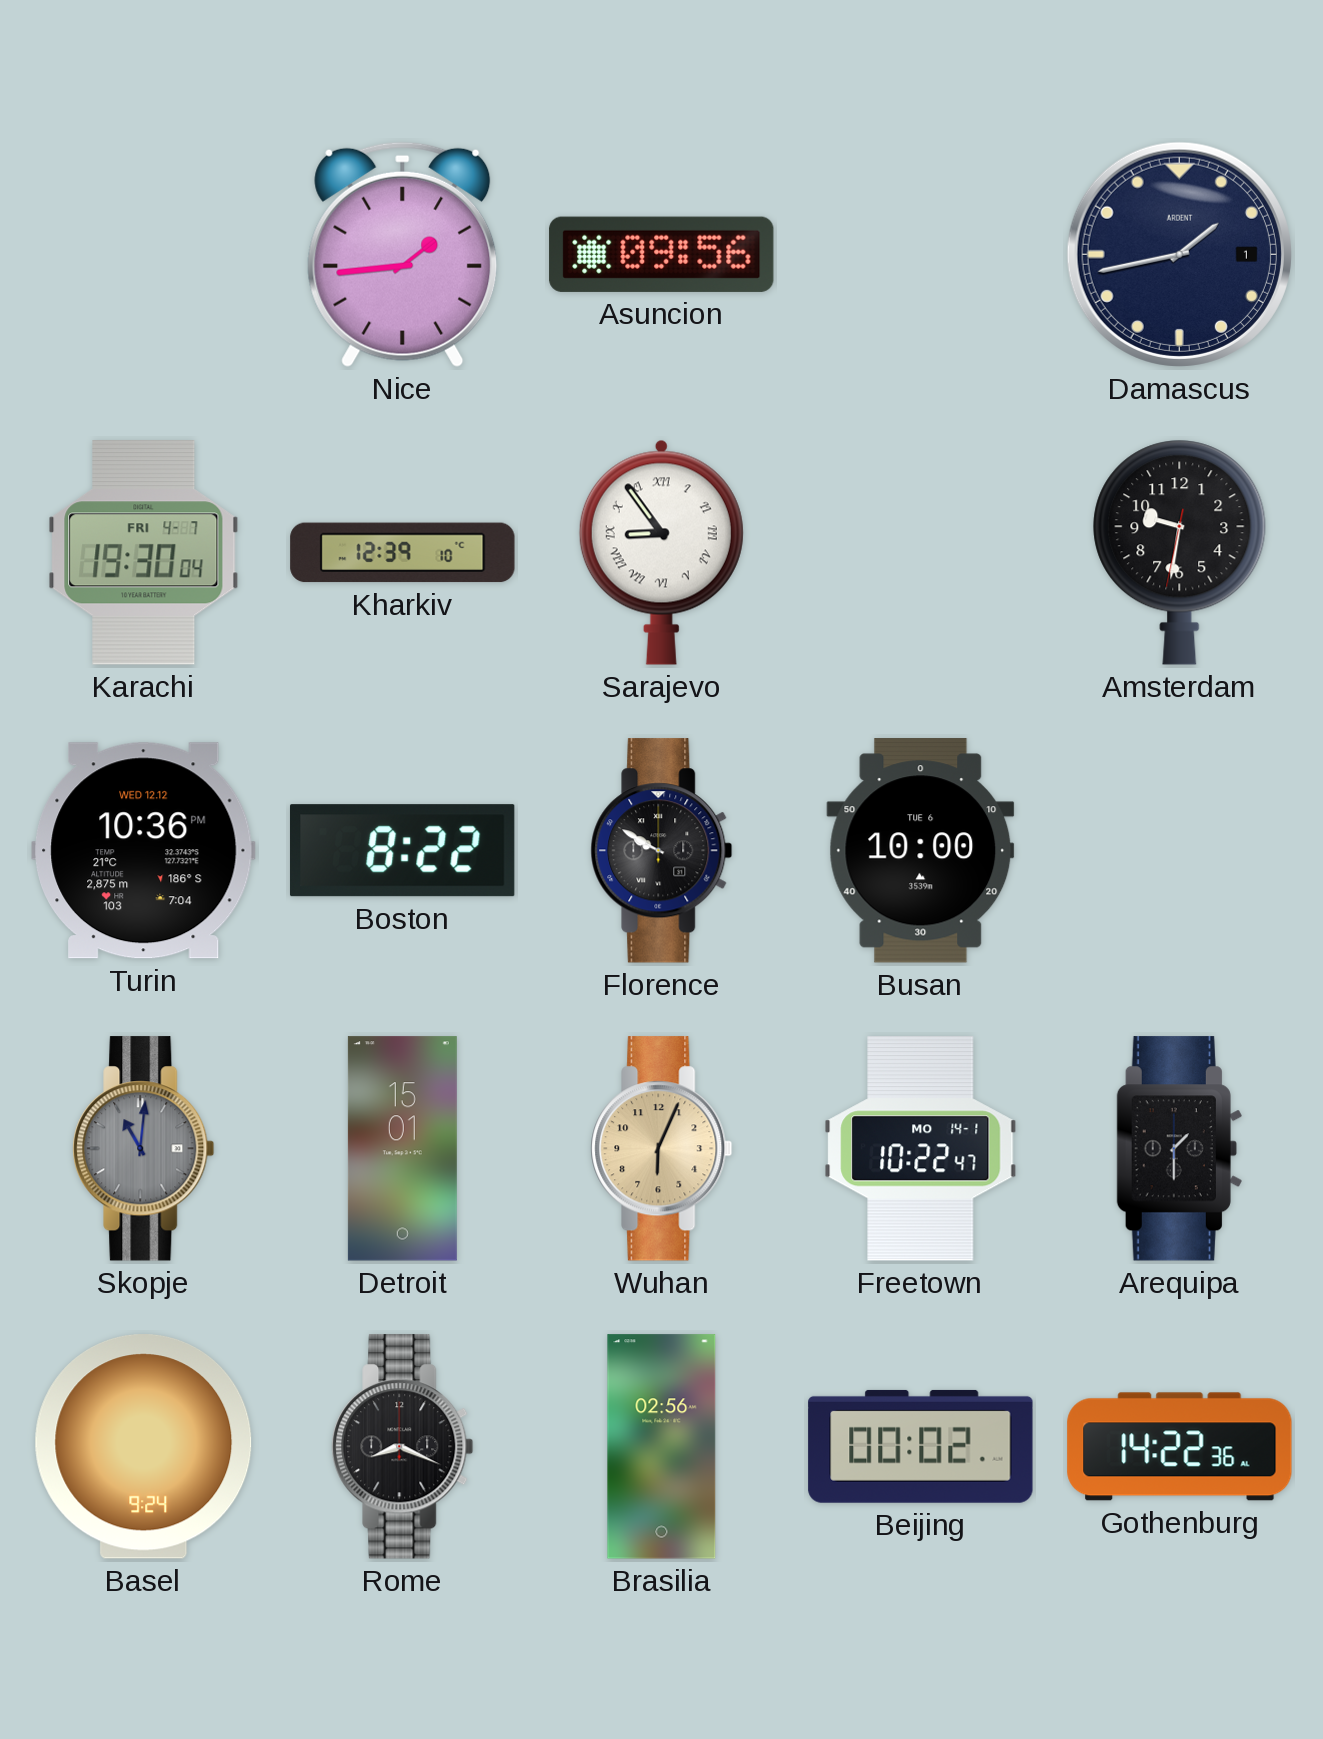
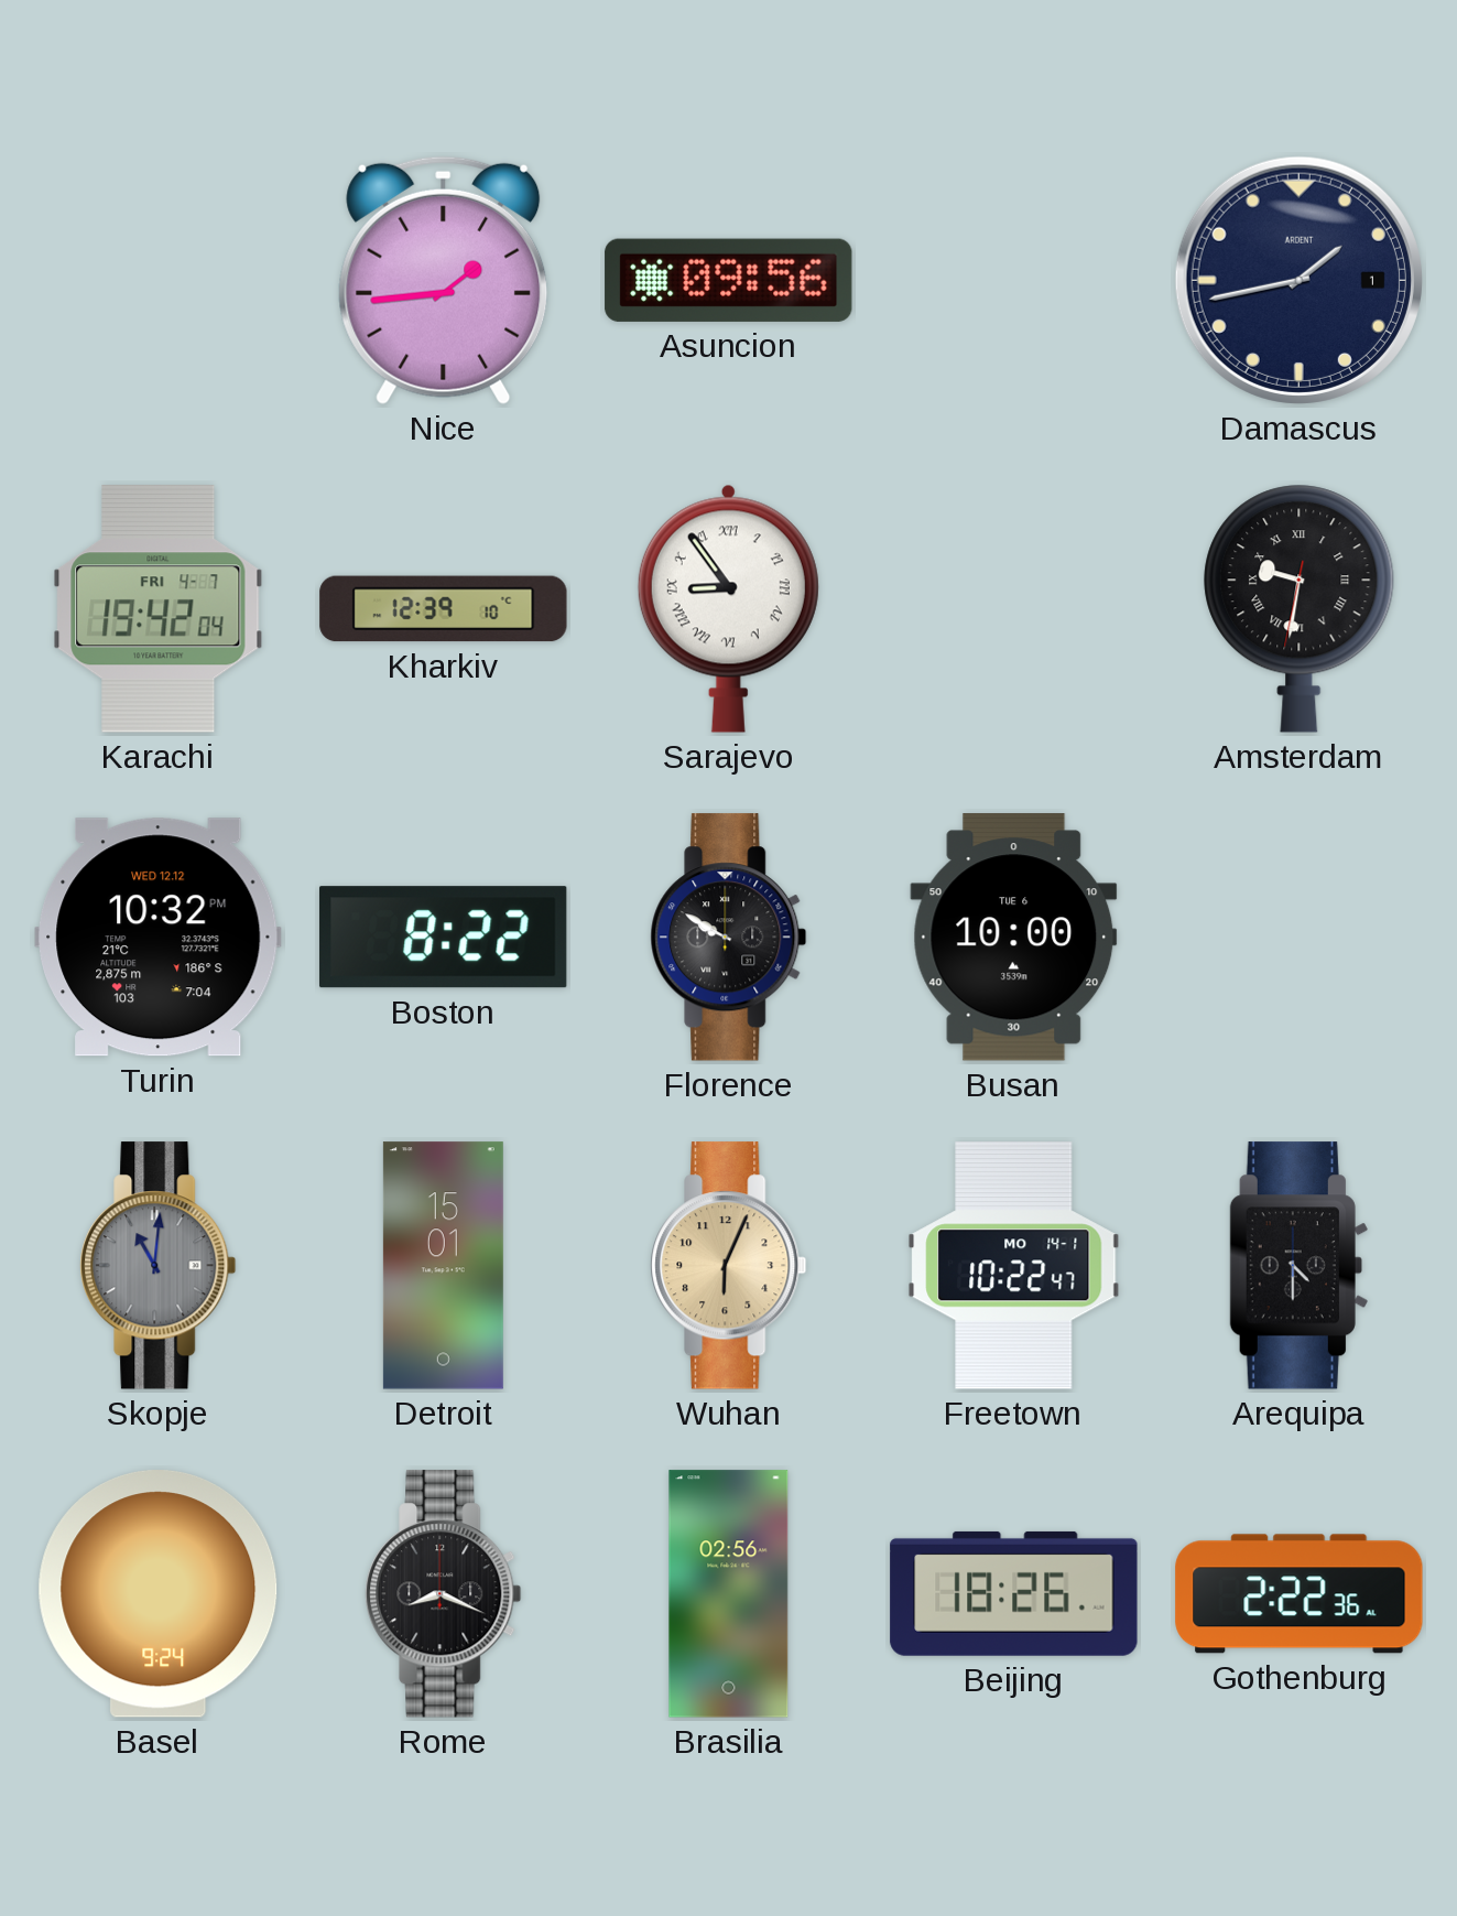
Karachi: 19:30 -> 19:42 (159, 609)
Amsterdam numerals: Arabic -> Roman (1300, 608)
Turin: 10:36 -> 10:32 (159, 938)
Arequipa: 1:30 -> 4:30 (1298, 1266)
Beijing: 00:02 -> 18:26 (1014, 1593)
Gothenburg: 14:22 -> 2:22 (1300, 1594)
